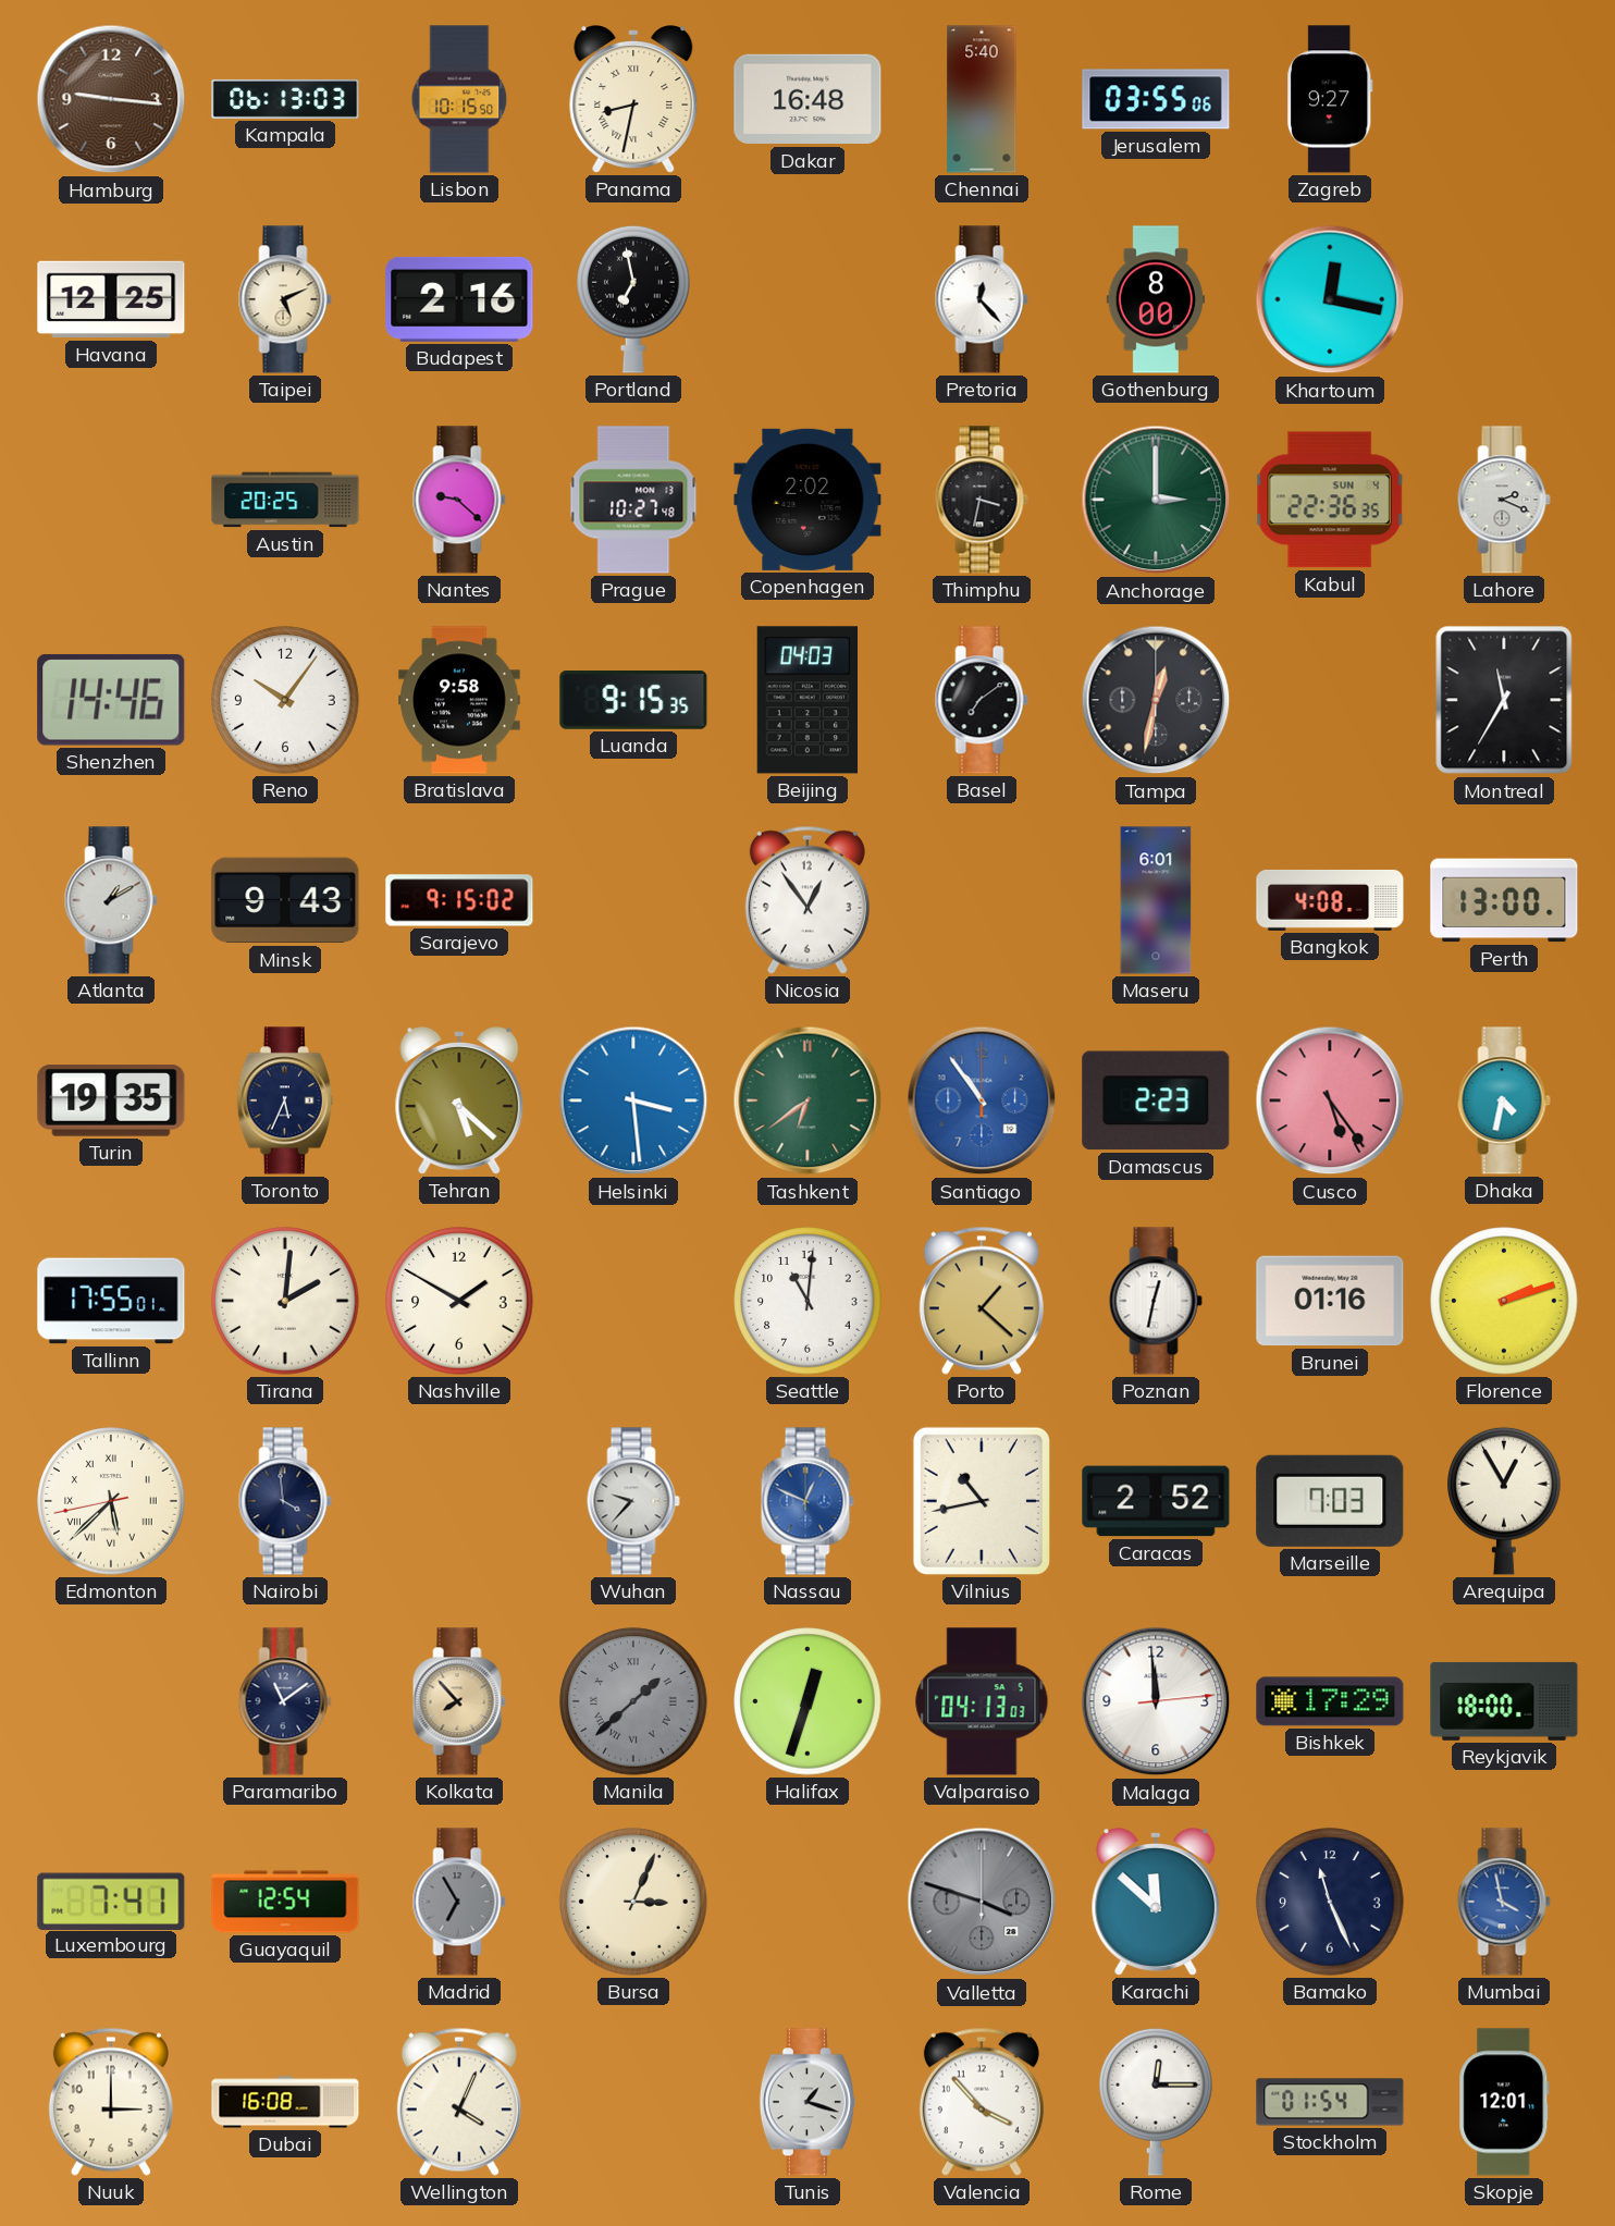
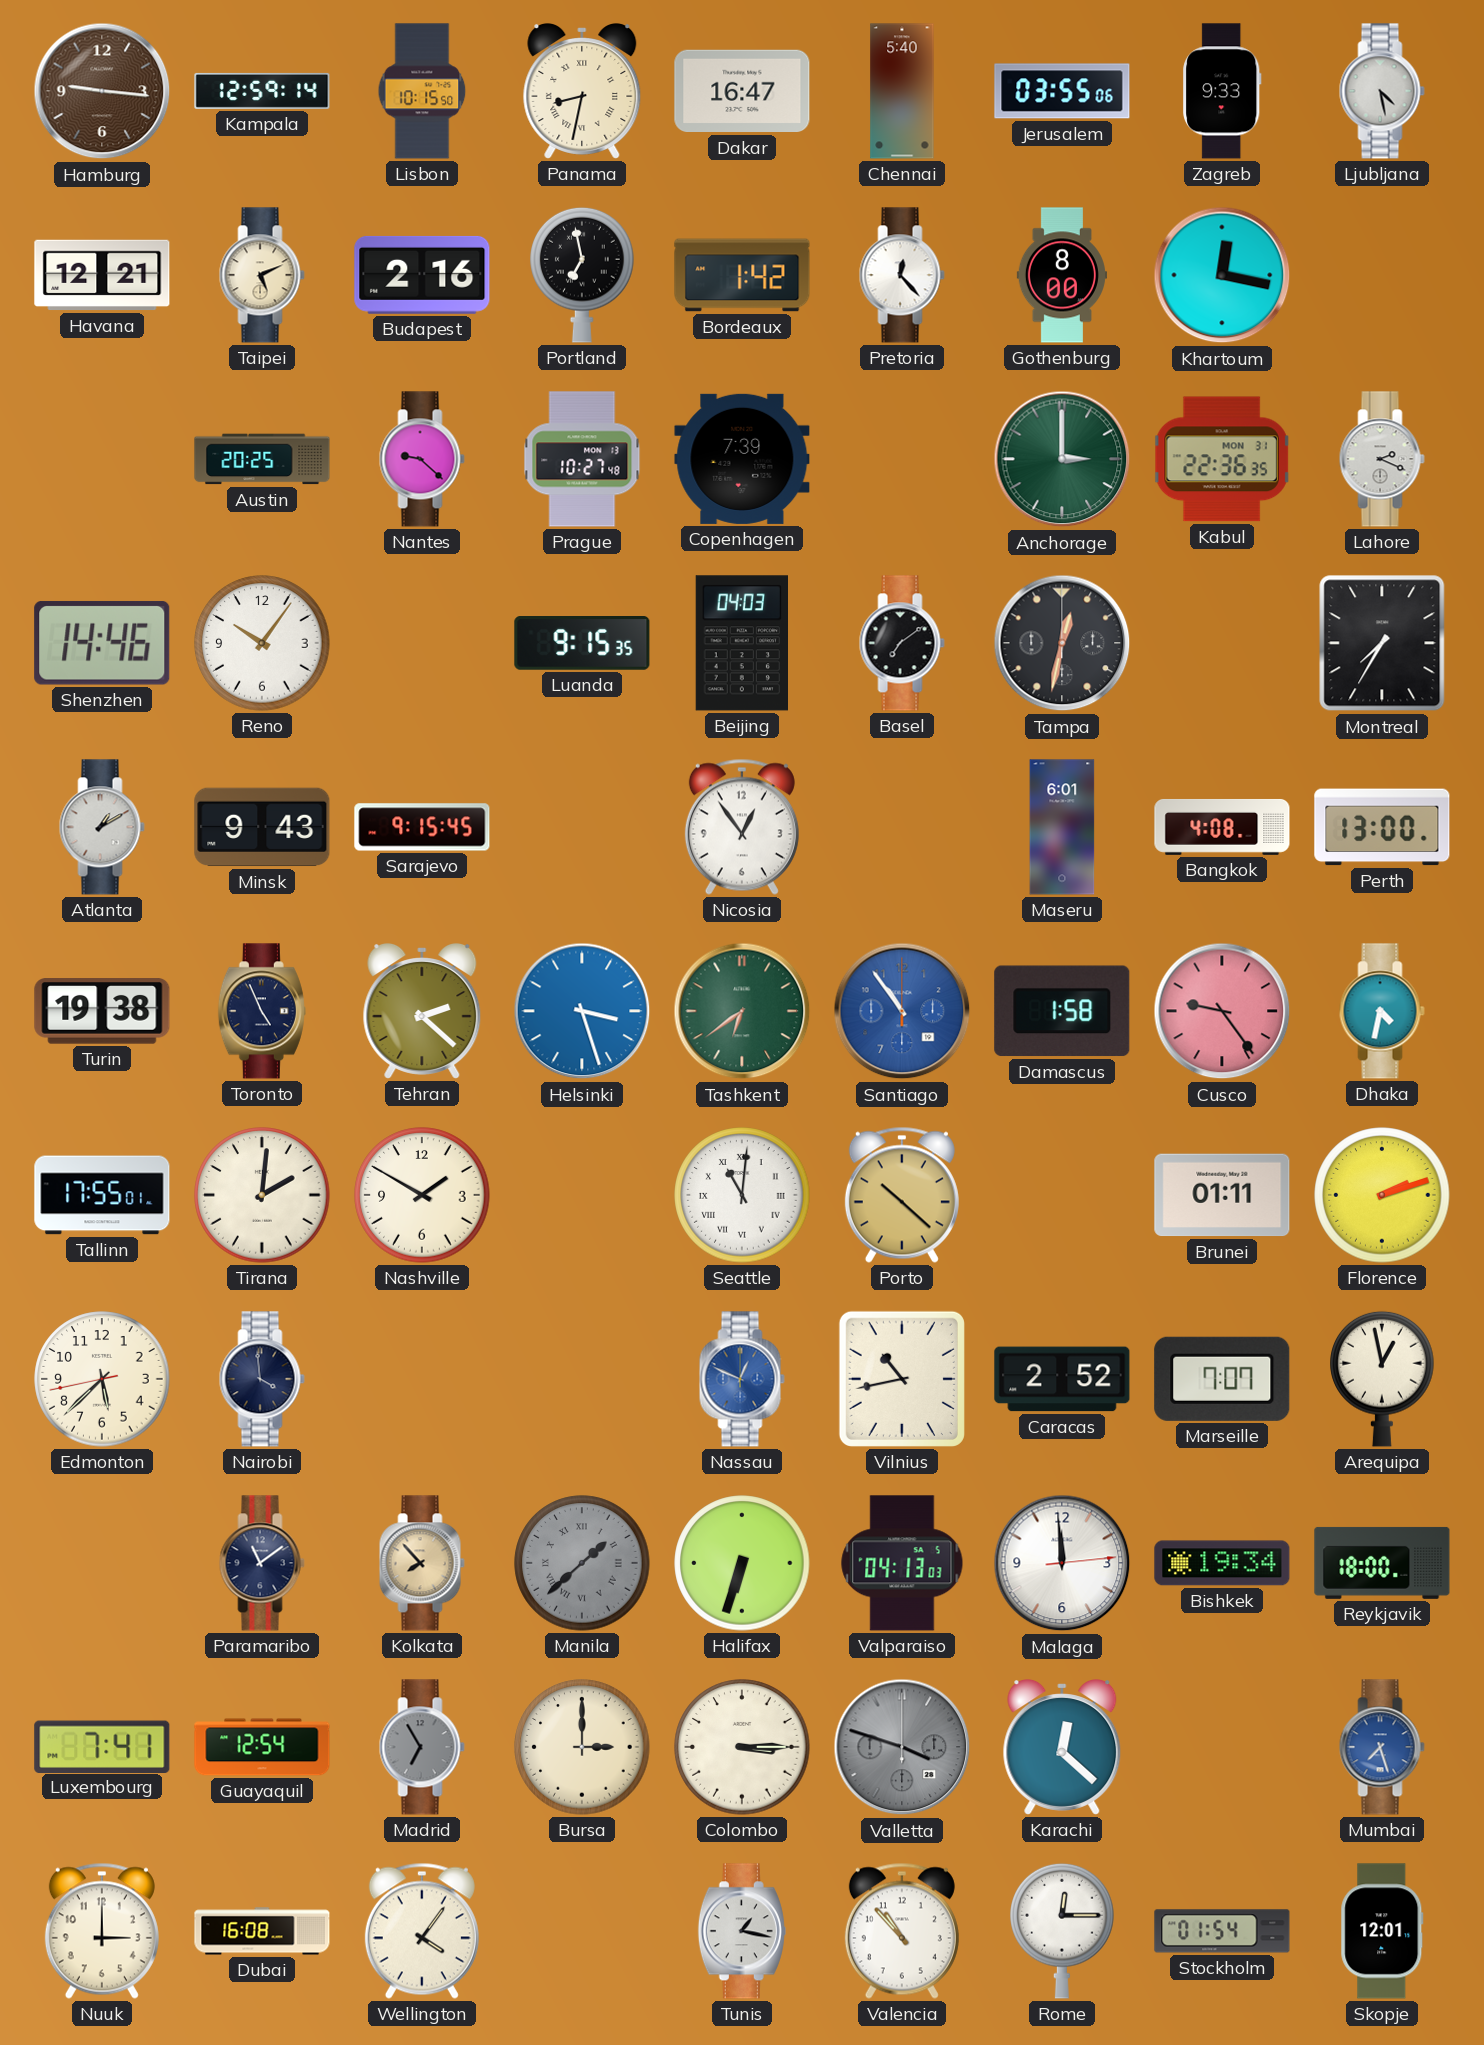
Kampala: 06:13 -> 12:59 (262, 91)
Dakar: 16:48 -> 16:47 (742, 91)
Zagreb: 9:27 -> 9:33 (1222, 91)
Ljubljana: none -> 4:28 (1382, 91)
Havana: 12:25 -> 12:21 (102, 275)
Bordeaux: none -> 1:42 (742, 275)
Copenhagen: 2:02 -> 7:39 (742, 459)
Thimphu: 3:32 -> none (982, 500)
Kabul date: SUN 4 -> MON 31 (1222, 459)
Bratislava: 9:58 -> none (459, 700)
Montreal: 11:35 -> 7:35 (1382, 643)
Sarajevo: 9:15:02 -> 9:15:45 (422, 827)
Turin: 19:35 -> 19:38 (102, 1011)
Toronto: 5:34 -> 4:56 (262, 1011)
Tehran: 5:22 -> 2:22 (422, 1012)
Helsinki: 3:29 -> 3:27 (582, 1011)
Damascus: 2:23 -> 1:58 (1062, 1011)
Cusco: 5:24 -> 9:24 (1222, 1011)
Seattle numerals: Arabic -> Roman (742, 1195)
Porto: 1:22 -> 10:22 (902, 1195)
Poznan: 12:32 -> none (1156, 1301)
Brunei: 01:16 -> 01:11 (1222, 1195)
Edmonton numerals: Roman -> Arabic (102, 1379)
Wuhan: 9:37 -> none (633, 1501)
Marseille: 7:03 -> 7:07 (1222, 1379)
Arequipa: 12:55 -> 12:58 (1382, 1379)
Halifax: 12:33 -> 6:33 (742, 1563)
Bishkek: 17:29 -> 19:34 (1222, 1563)
Bursa: 3:04 -> 3:00 (582, 1747)
Colombo: none -> 3:15 (742, 1747)
Karachi: 11:52 -> 12:22 (1062, 1748)
Bamako: 11:26 -> none (1330, 1902)
Mumbai: 3:58 -> 7:27 (1382, 1747)
Wellington: 4:04 -> 4:06 (422, 1931)
Tunis: 1:18 -> 1:17 (742, 1931)
Valencia: 3:53 -> 10:53 (902, 1931)
